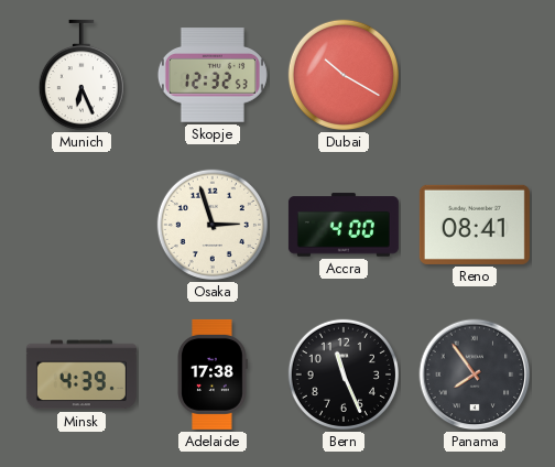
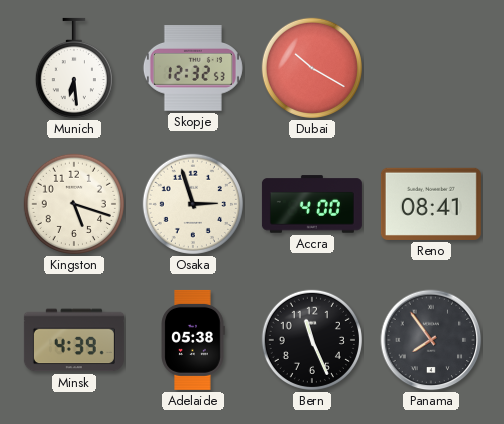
Munich: 6:26 -> 6:29 (74, 68)
Kingston: none -> 5:18 (74, 204)
Adelaide: 17:38 -> 05:38 (193, 340)
